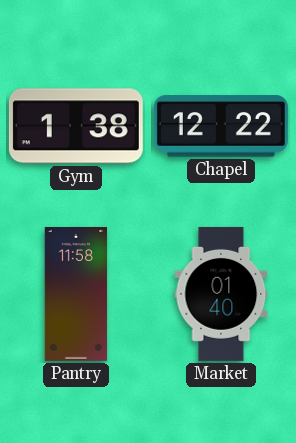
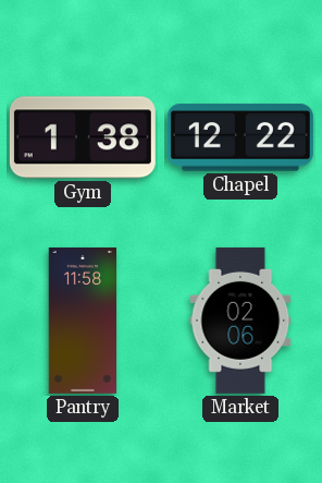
Market: 01:40 -> 02:06 (240, 321)
